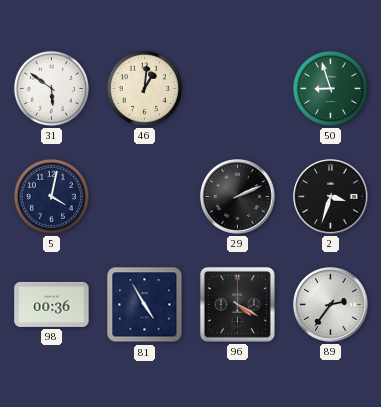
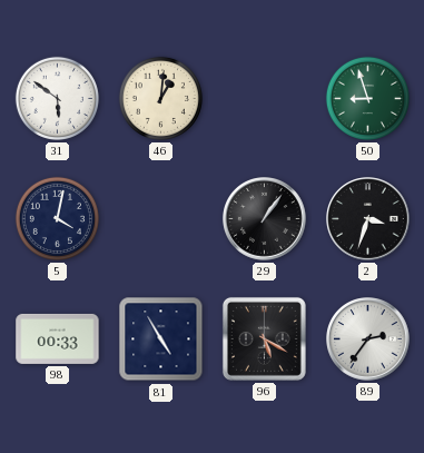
29: 2:11 -> 1:06 (265, 219)
98: 00:36 -> 00:33 (58, 338)
96: 4:20 -> 5:20 (264, 338)
